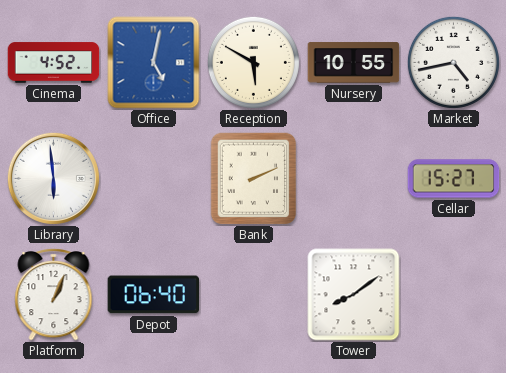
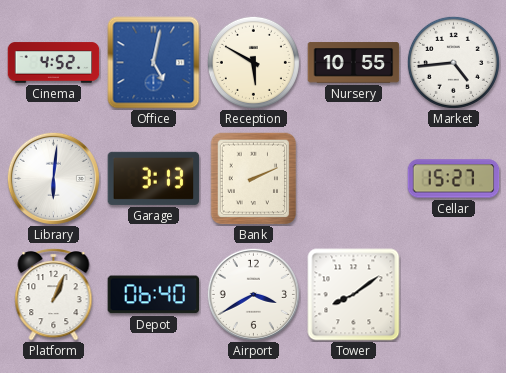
Market: 4:43 -> 4:44 (453, 62)
Library: 5:59 -> 6:01 (53, 178)
Garage: none -> 3:13 (154, 178)
Airport: none -> 3:40 (253, 294)
